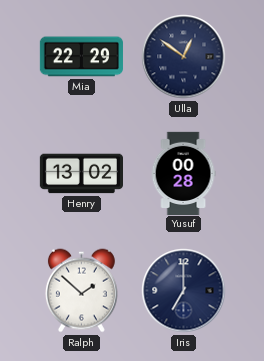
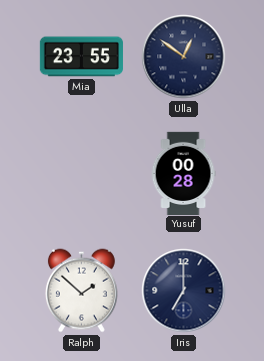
Mia: 22:29 -> 23:55 (81, 57)
Henry: 13:02 -> none (81, 174)
